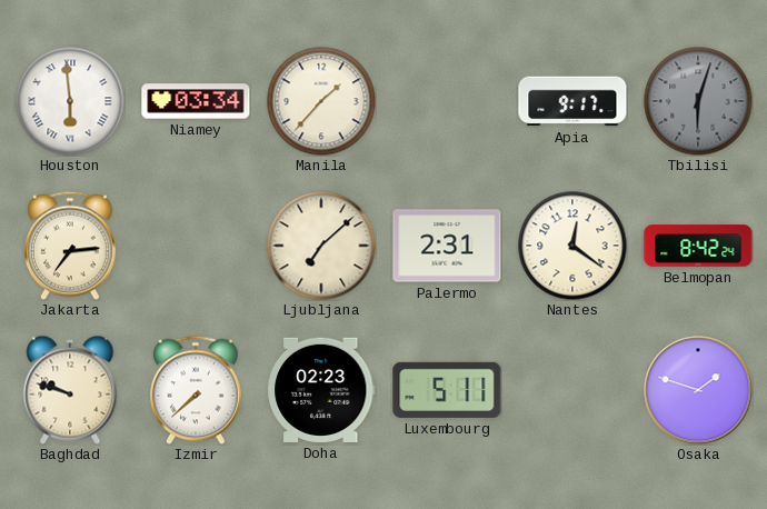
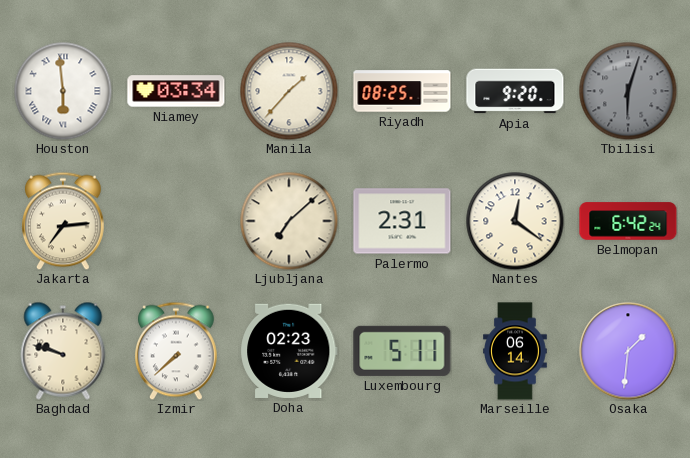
Riyadh: none -> 08:25 (402, 91)
Apia: 9:17 -> 9:20 (515, 91)
Belmopan: 8:42 -> 6:42 (628, 221)
Marseille: none -> 06:14 (516, 351)
Osaka: 1:48 -> 1:31 (628, 351)
